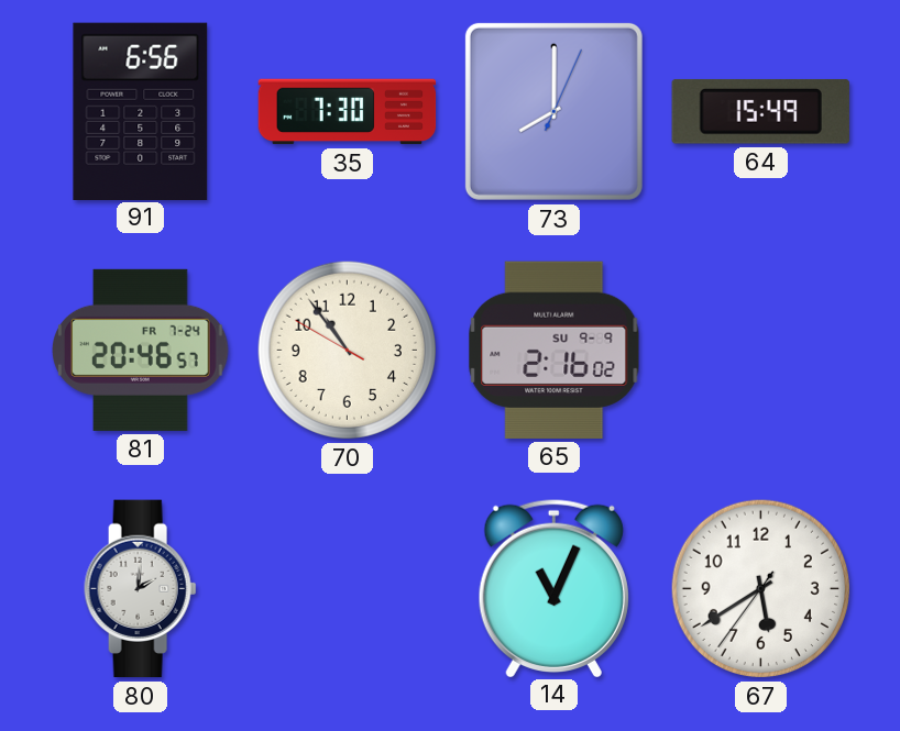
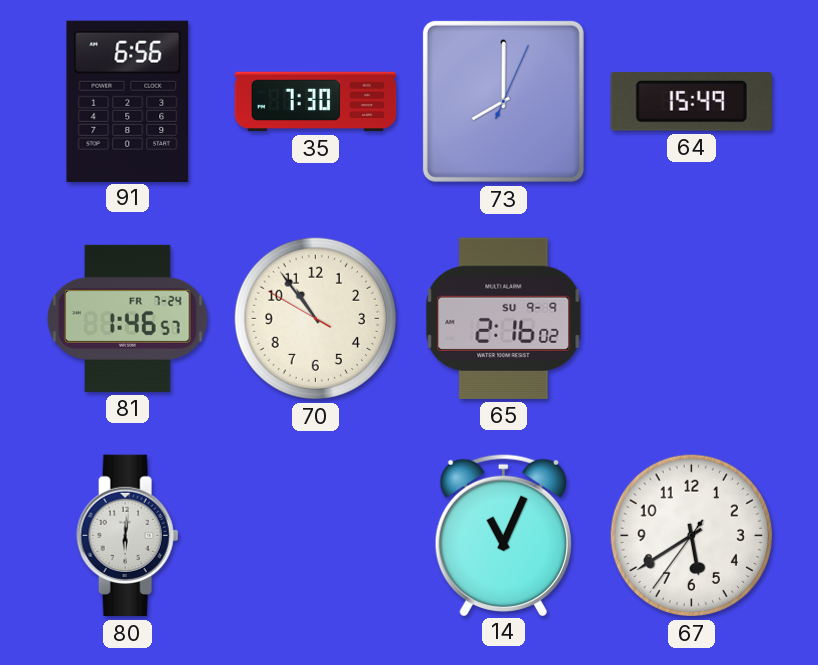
81: 20:46 -> 1:46 (128, 318)
80: 2:01 -> 6:01 (128, 536)
